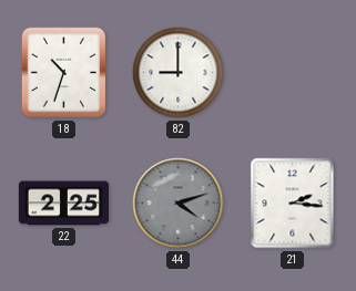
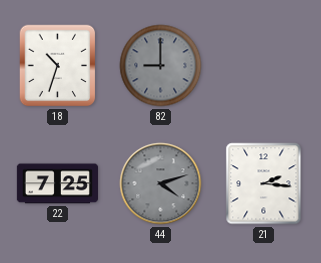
82 dial: white -> grey (161, 66)
22: 2:25 -> 7:25 (57, 184)
